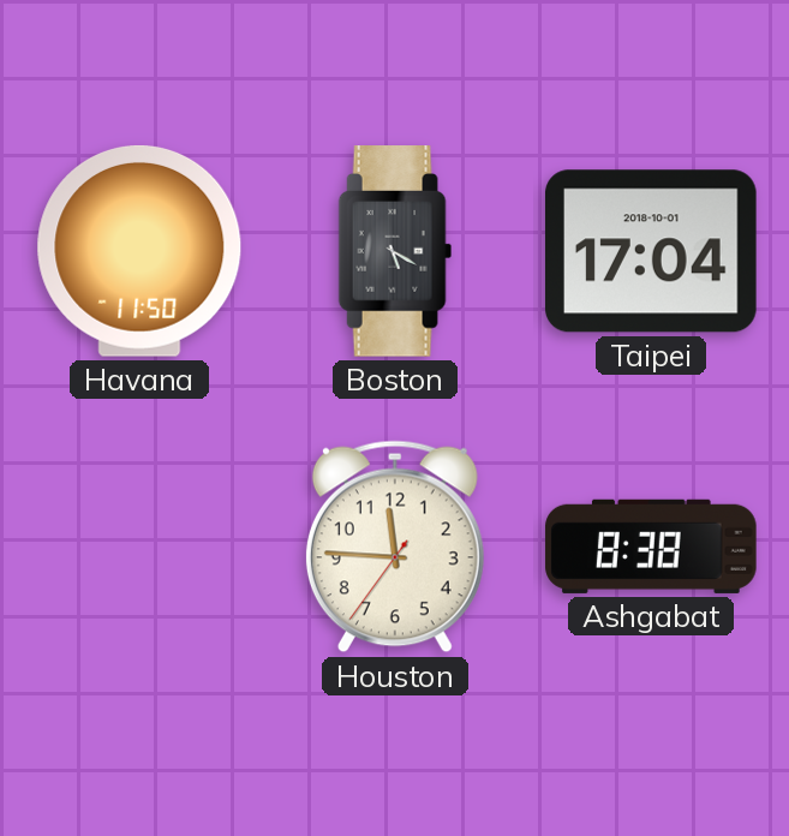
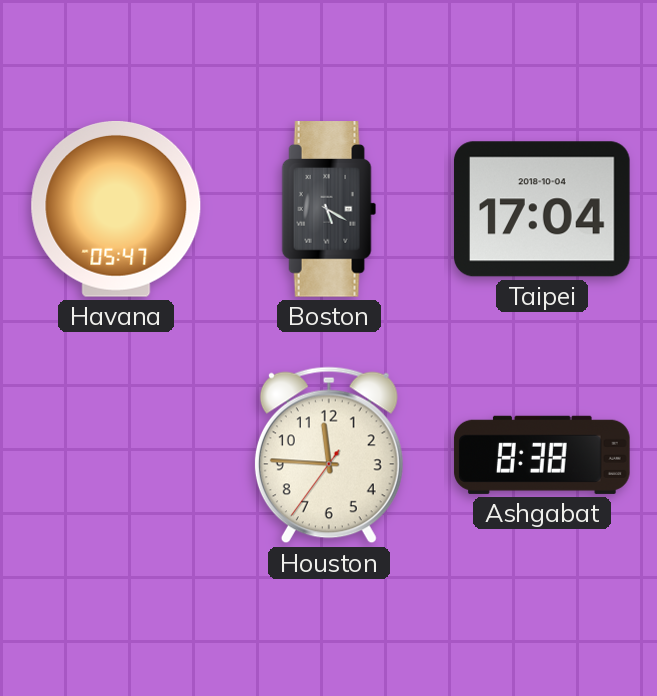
Havana: 11:50 -> 05:47 (116, 209)
Taipei date: 2018-10-01 -> 2018-10-04 (543, 209)
